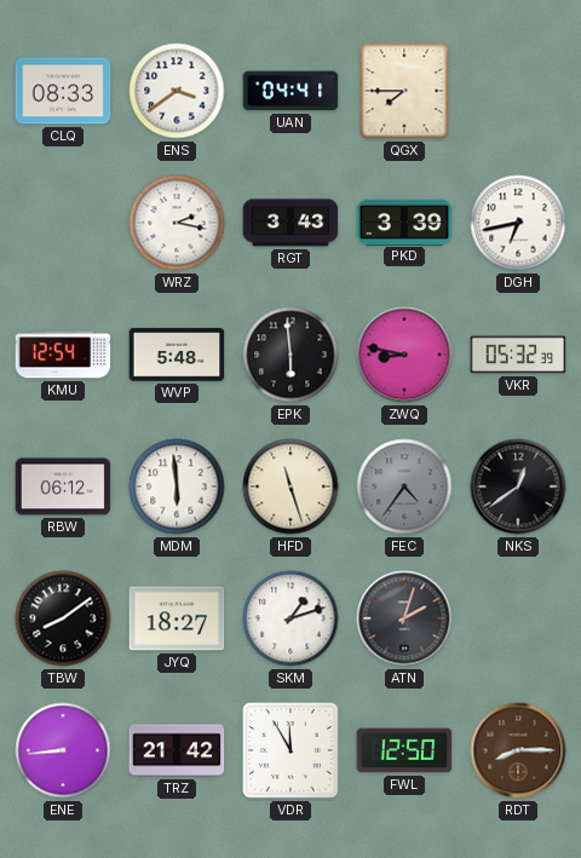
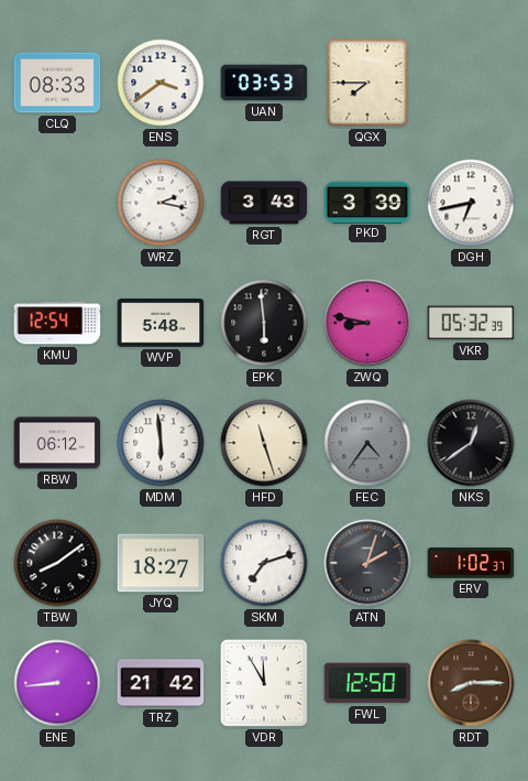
UAN: 04:41 -> 03:53 (264, 83)
SKM: 1:12 -> 7:12 (264, 563)
ERV: none -> 1:02 (471, 563)
